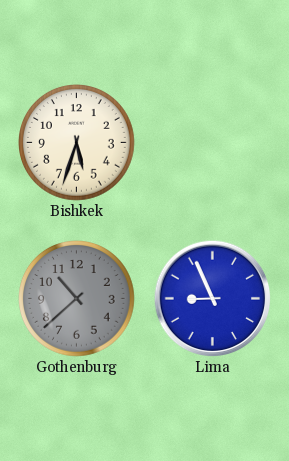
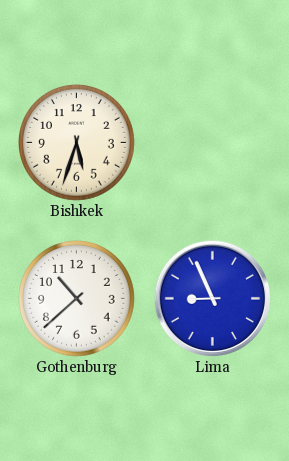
Gothenburg dial: grey -> white (77, 299)
